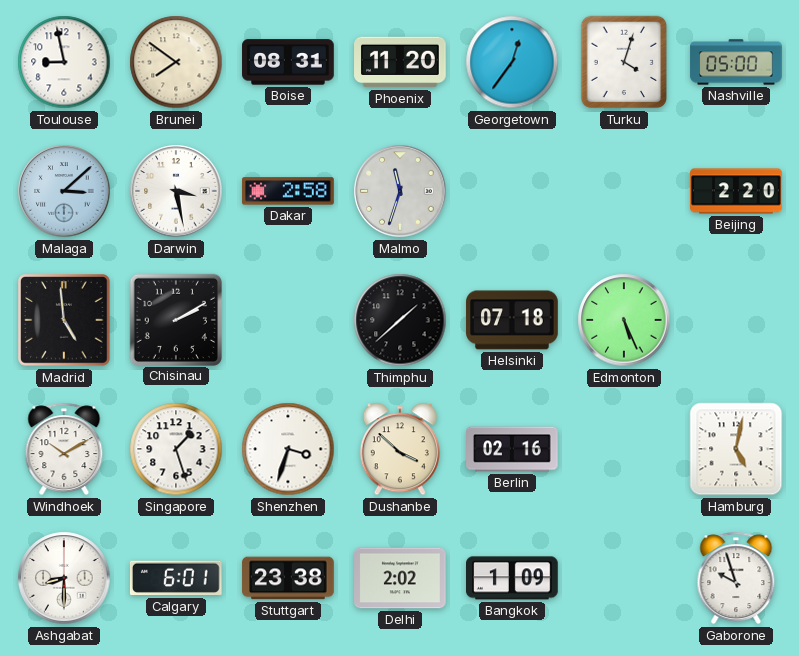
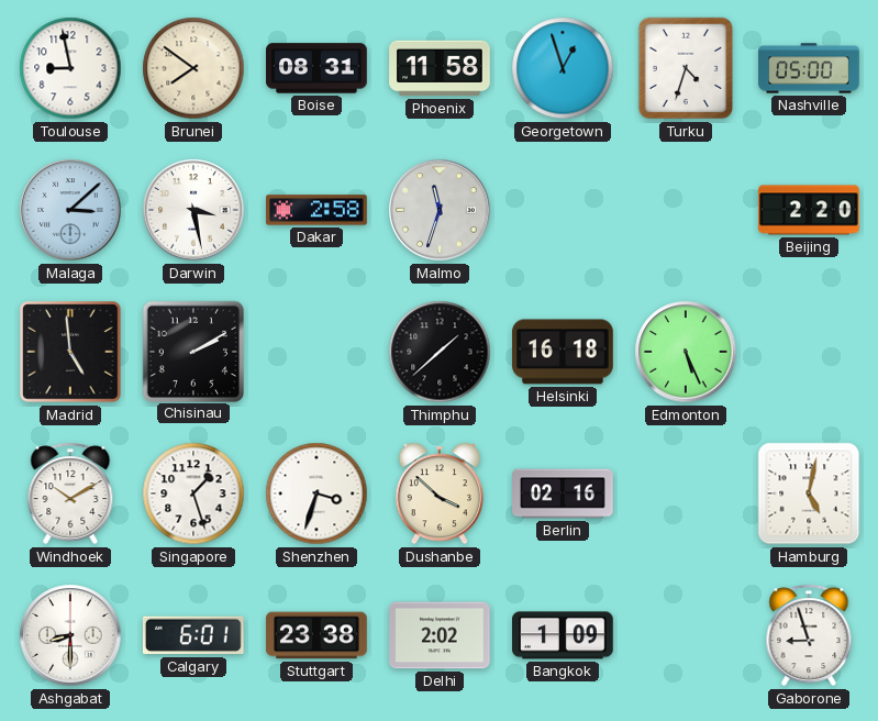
Phoenix: 11:20 -> 11:58 (440, 68)
Georgetown: 12:36 -> 12:57 (563, 68)
Turku: 4:03 -> 4:33 (686, 68)
Helsinki: 07:18 -> 16:18 (563, 352)
Gaborone: 9:57 -> 8:57 (809, 635)
